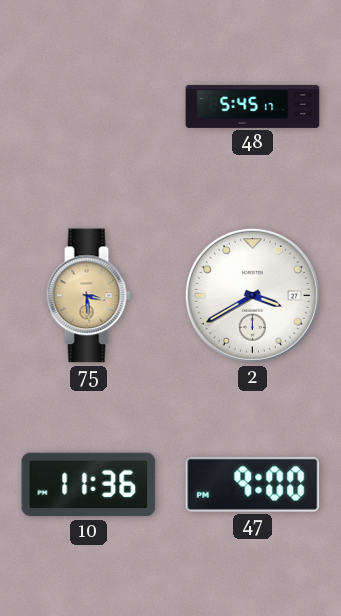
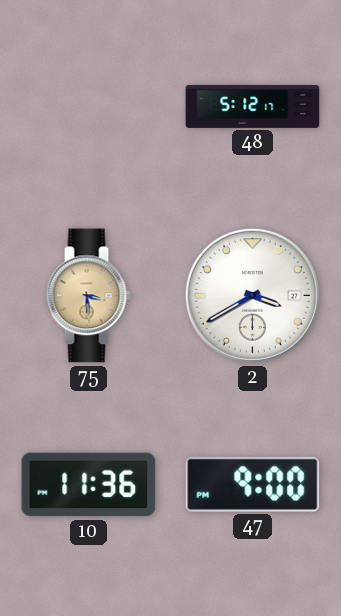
48: 5:45 -> 5:12 (253, 106)
